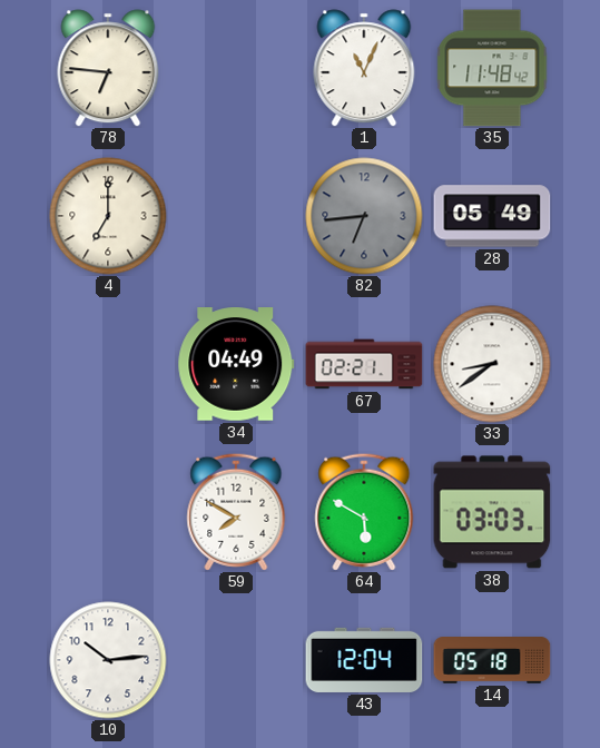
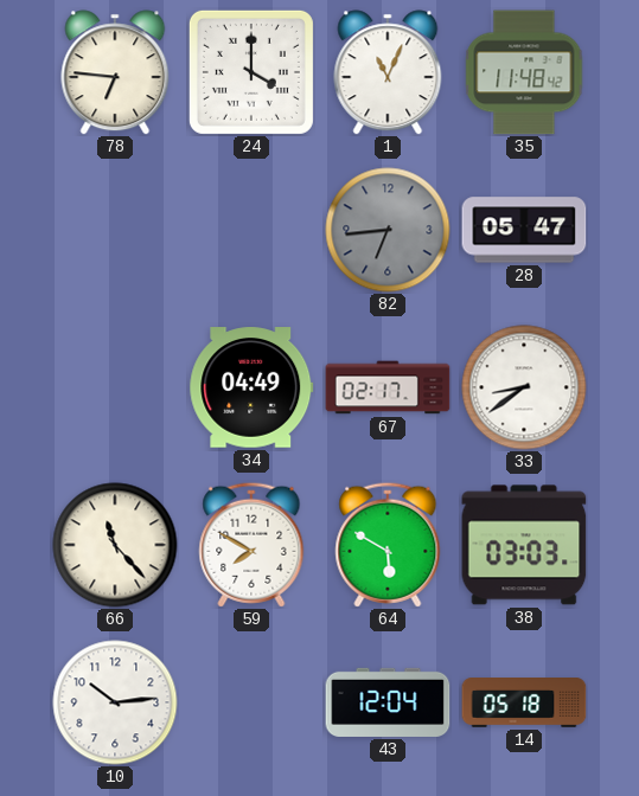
24: none -> 4:00 (251, 72)
4: 7:00 -> none (108, 216)
28: 05:49 -> 05:47 (524, 230)
67: 02:21 -> 02:17 (388, 387)
66: none -> 11:23 (115, 545)
